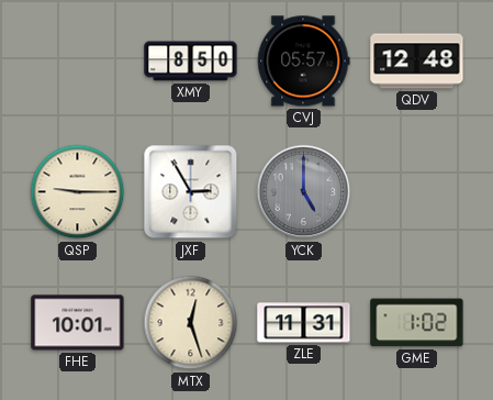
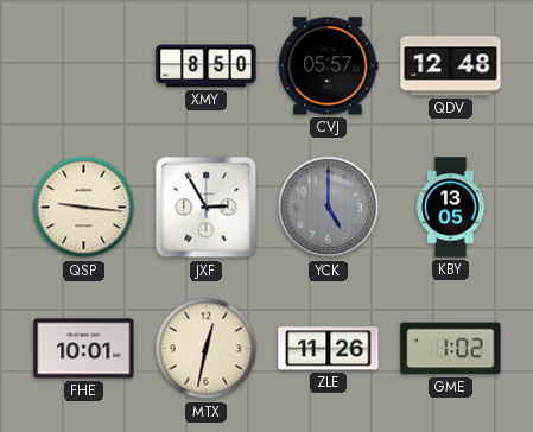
QSP: 9:15 -> 9:16 (84, 208)
KBY: none -> 13:05 (451, 208)
MTX: 12:27 -> 12:32 (207, 349)
ZLE: 11:31 -> 11:26 (329, 349)
